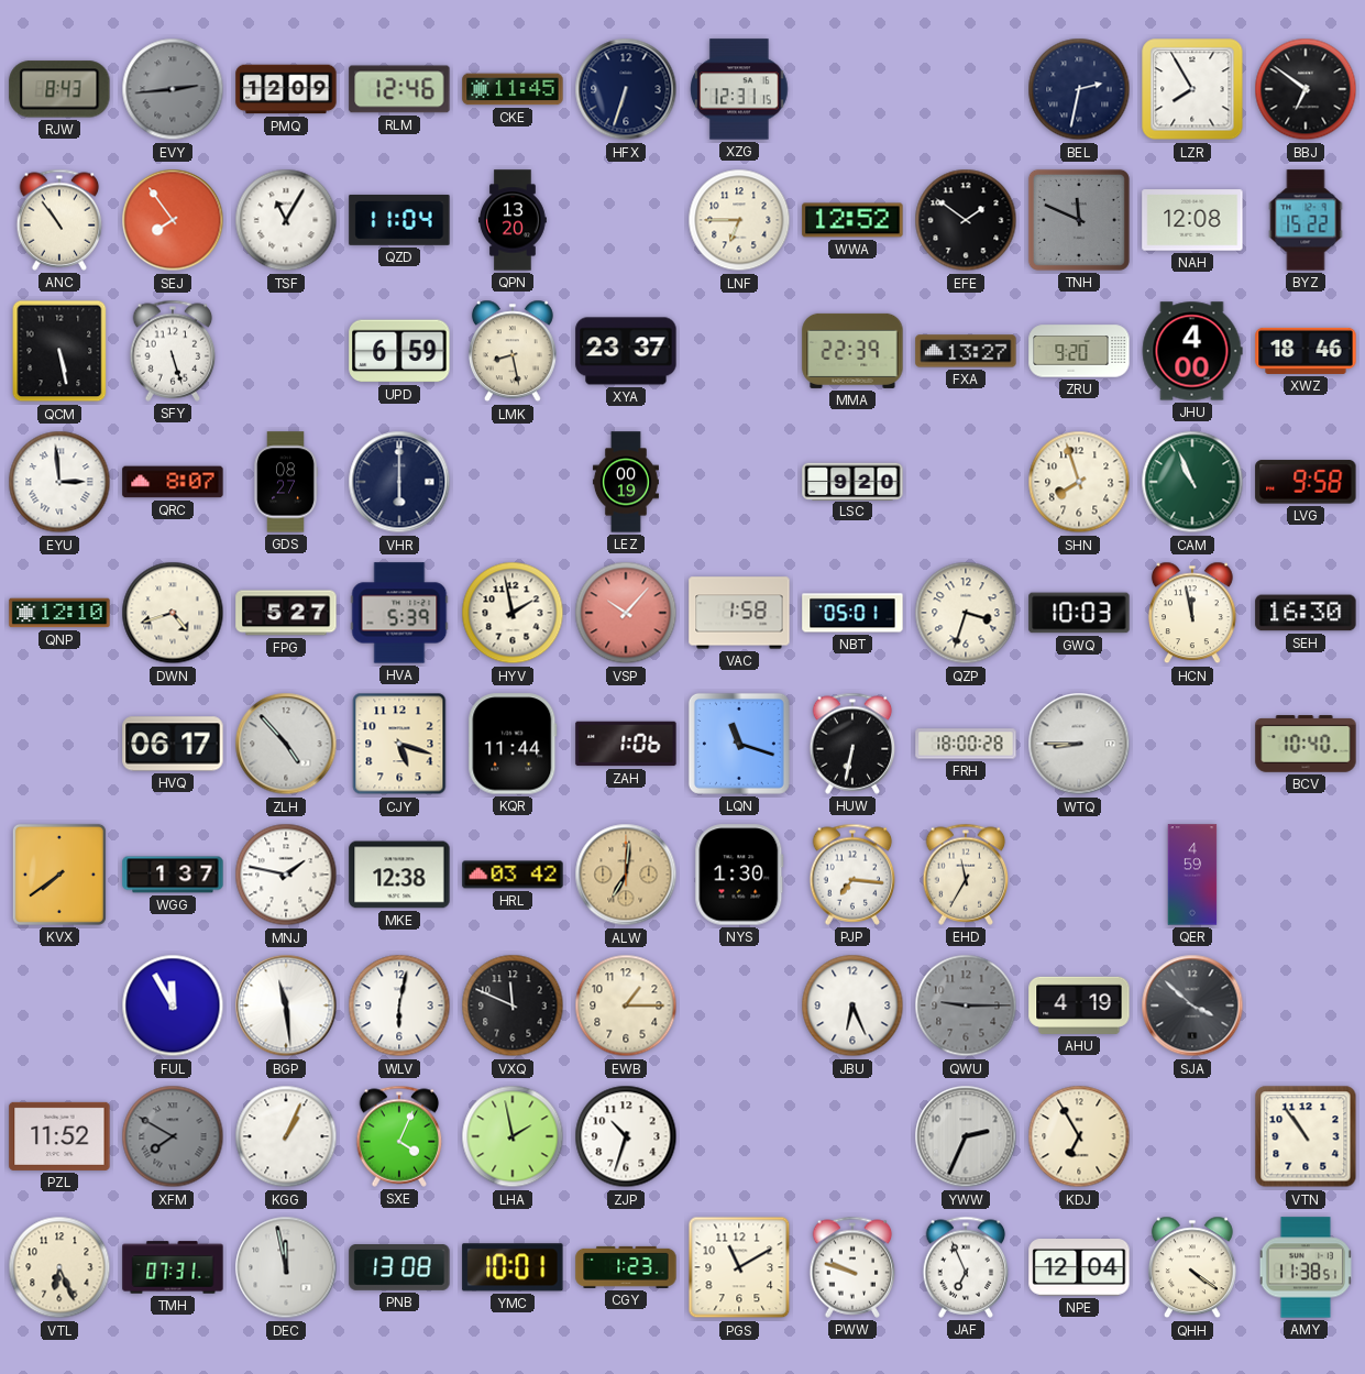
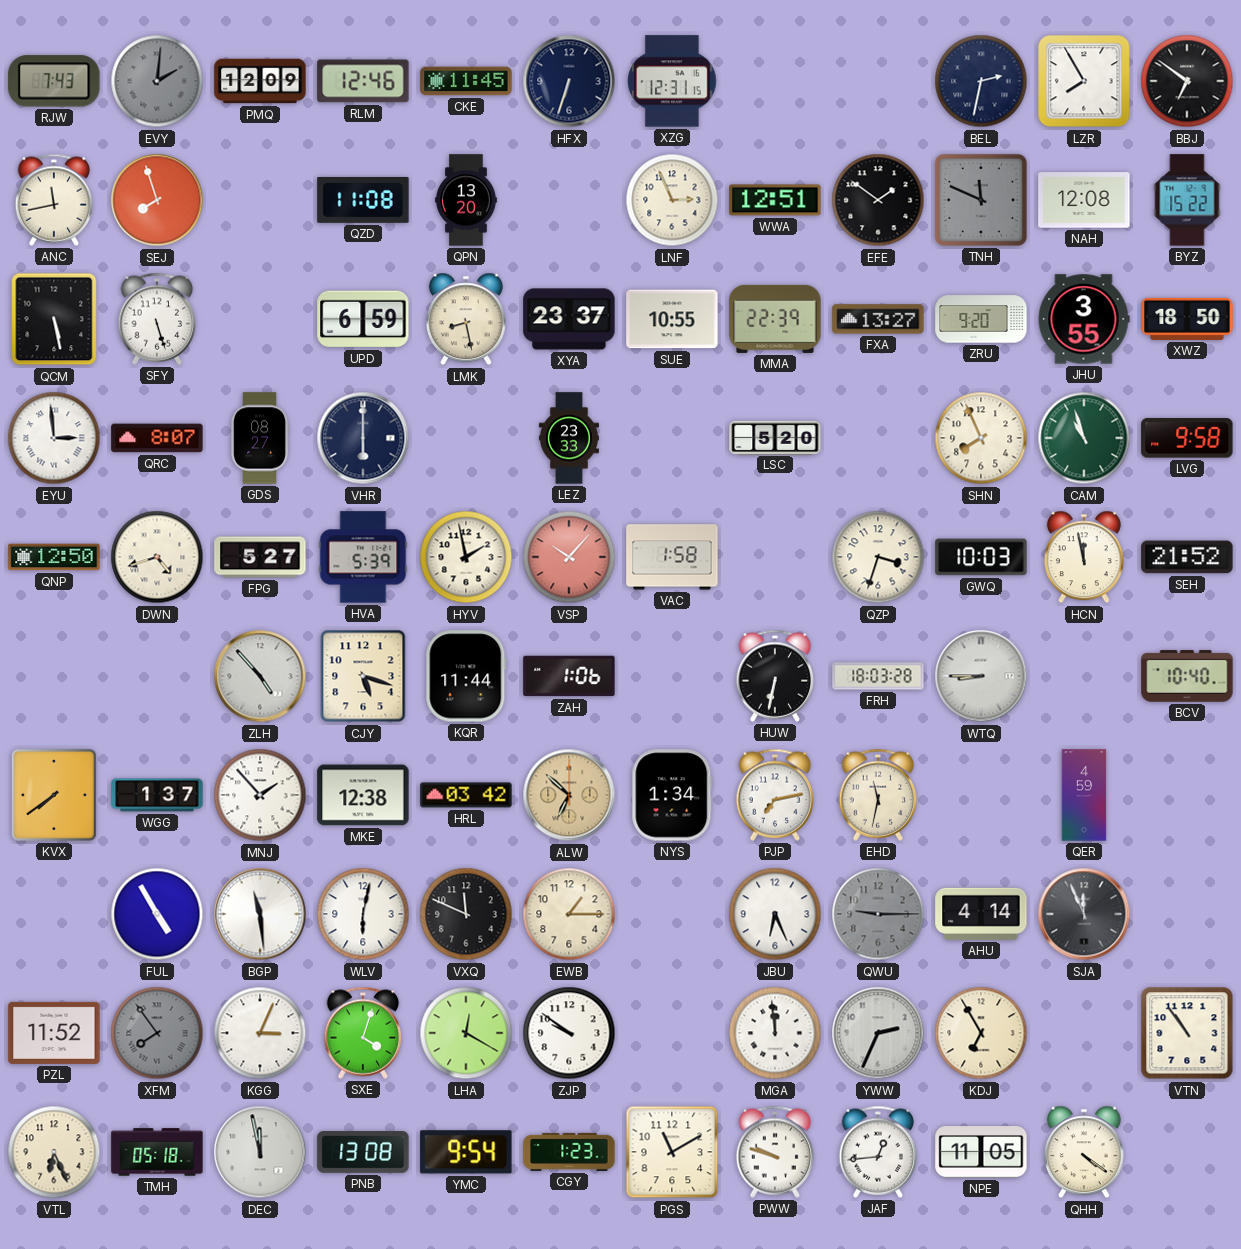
RJW: 8:43 -> 7:43 (54, 81)
EVY: 2:44 -> 2:01 (157, 81)
ANC: 10:54 -> 11:43 (54, 200)
SEJ: 7:54 -> 7:57 (157, 200)
TSF: 11:05 -> none (286, 220)
QZD: 11:04 -> 11:08 (363, 200)
LNF: 6:45 -> 2:56 (672, 200)
WWA: 12:52 -> 12:51 (775, 200)
SUE: none -> 10:55 (672, 319)
JHU: 4:00 -> 3:55 (1084, 319)
XWZ: 18:46 -> 18:50 (1187, 319)
LEZ: 00:19 -> 23:33 (569, 438)
LSC: 9:20 -> 5:20 (775, 437)
SHN: 7:57 -> 7:56 (981, 438)
CAM: 10:56 -> 10:57 (1084, 438)
QNP: 12:10 -> 12:50 (54, 557)
NBT: 05:01 -> none (852, 613)
SEH: 16:30 -> 21:52 (1187, 557)
HVQ: 06:17 -> none (173, 744)
LQN: 11:18 -> none (739, 744)
FRH: 18:00 -> 18:03 (878, 676)
MNJ: 1:47 -> 1:53 (260, 795)
ALW: 7:01 -> 6:52 (569, 795)
NYS: 1:30 -> 1:34 (672, 795)
PJP: 7:16 -> 7:13 (775, 795)
EHD: 11:35 -> 11:32 (878, 795)
FUL: 11:55 -> 4:55 (157, 914)
AHU: 4:19 -> 4:14 (981, 914)
SJA: 3:52 -> 11:56 (1084, 914)
XFM: 7:50 -> 7:54 (157, 1033)
KGG: 1:04 -> 3:04 (260, 1033)
SXE: 4:04 -> 4:03 (363, 1033)
LHA: 1:58 -> 12:20 (466, 1033)
ZJP: 10:33 -> 9:51 (569, 1033)
MGA: none -> 11:59 (775, 1033)
TMH: 07:31 -> 05:18 (157, 1152)
YMC: 10:01 -> 9:54 (466, 1152)
JAF: 6:56 -> 12:44 (878, 1152)
NPE: 12:04 -> 11:05 (981, 1152)
AMY: 11:38 -> none (1306, 1267)
